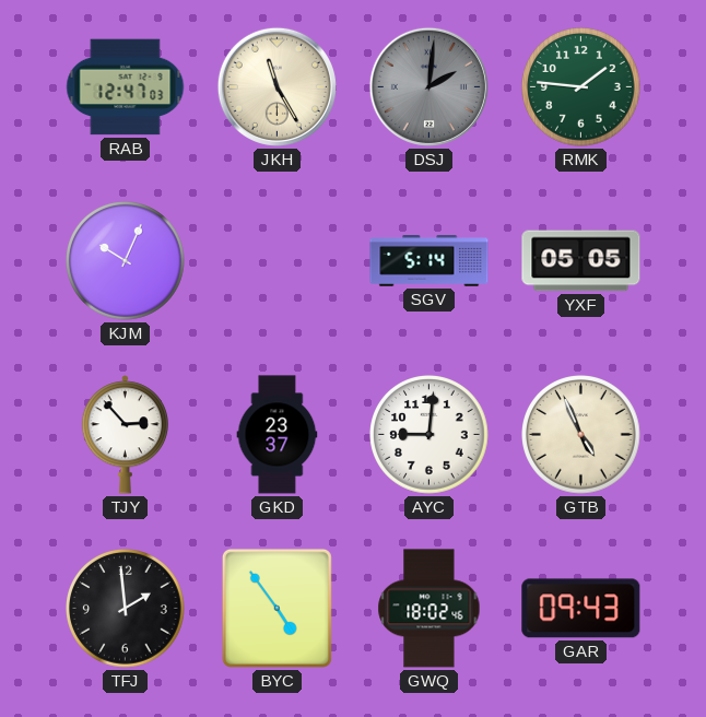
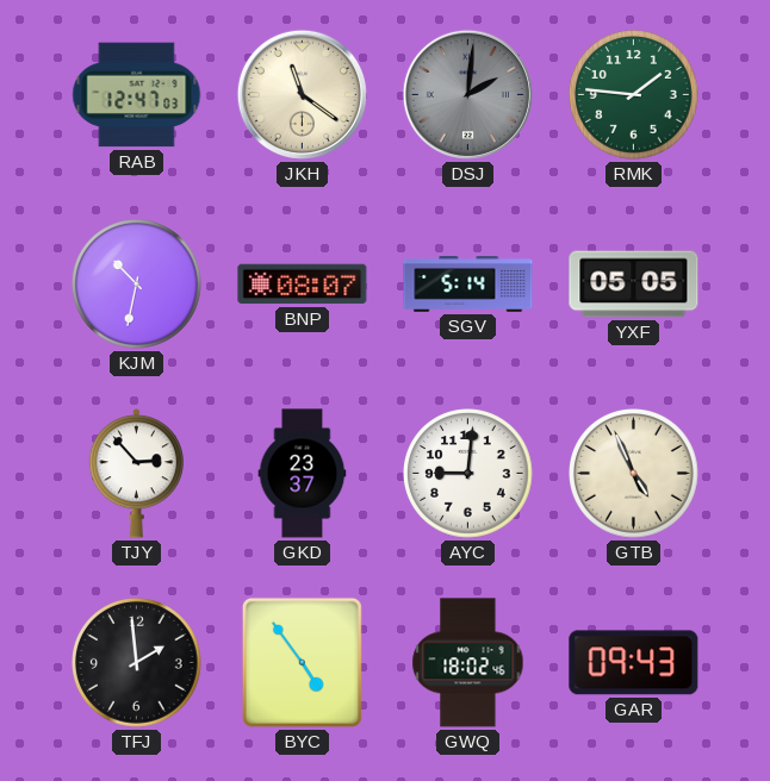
JKH: 11:25 -> 11:21 (302, 94)
KJM: 10:04 -> 10:32 (137, 285)
BNP: none -> 08:07 (303, 285)
